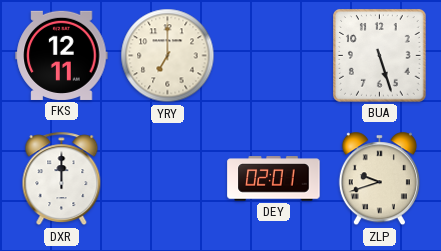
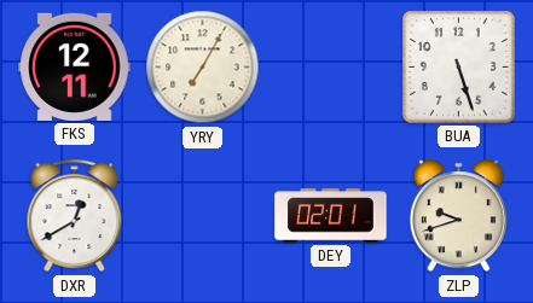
YRY: 7:00 -> 7:05 (203, 68)
DXR: 12:00 -> 12:40 (75, 216)
